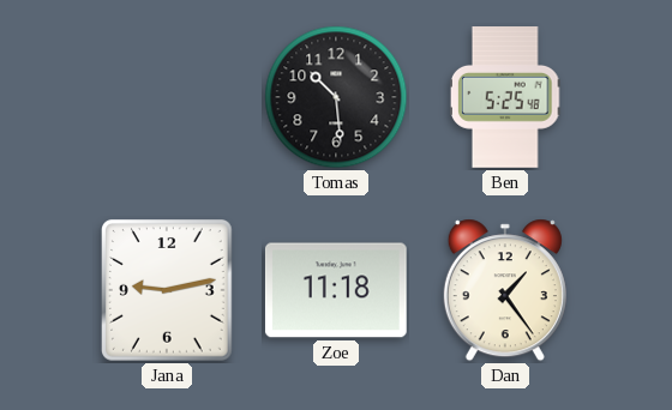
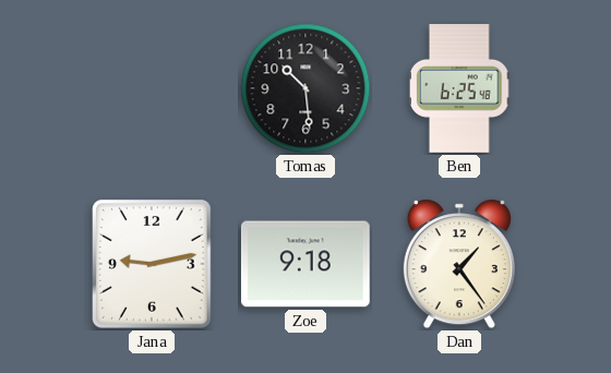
Ben: 5:25 -> 6:25 (459, 88)
Zoe: 11:18 -> 9:18 (305, 264)
